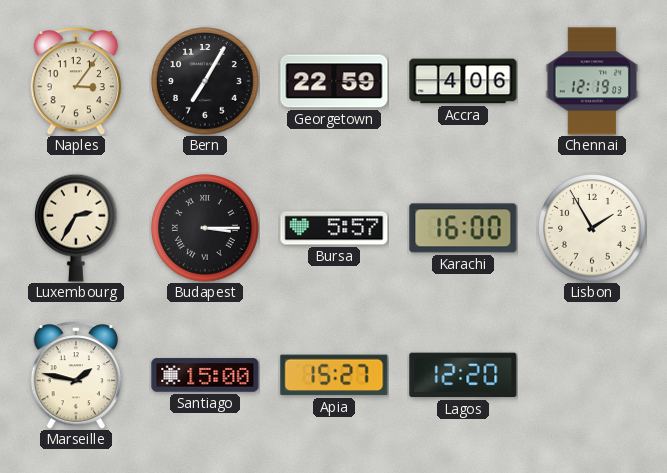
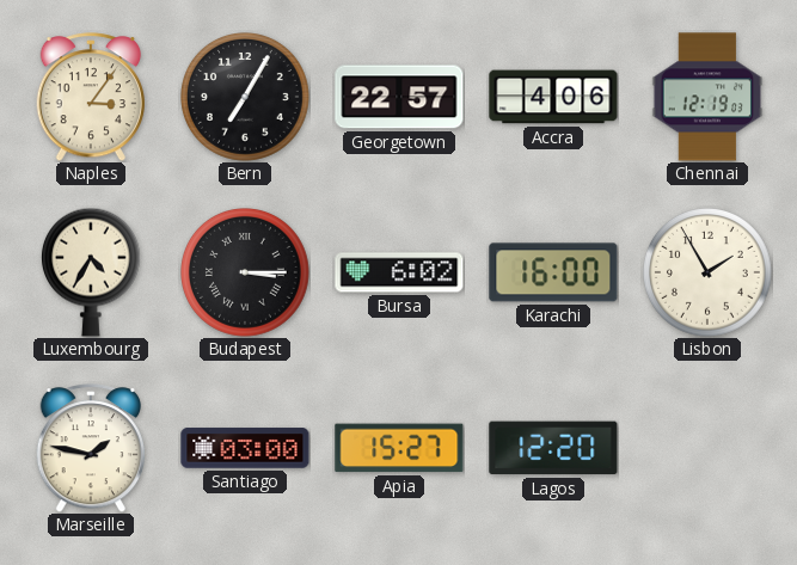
Georgetown: 22:59 -> 22:57 (399, 97)
Luxembourg: 2:35 -> 4:35 (91, 272)
Bursa: 5:57 -> 6:02 (399, 272)
Santiago: 15:00 -> 03:00 (245, 448)
